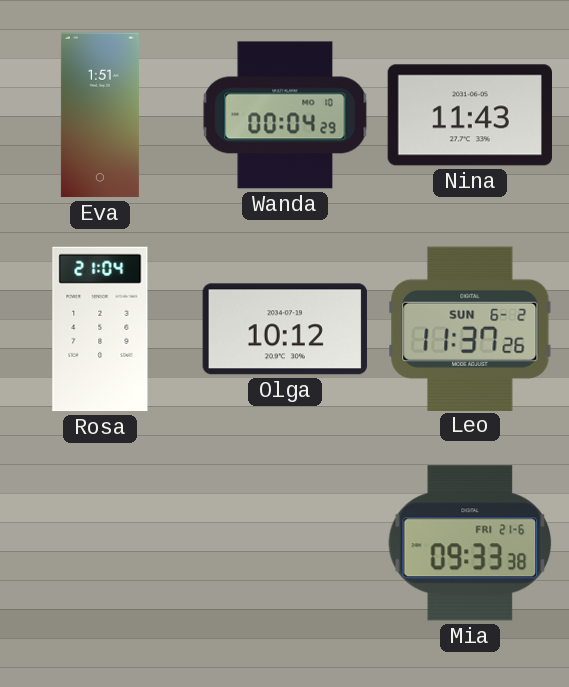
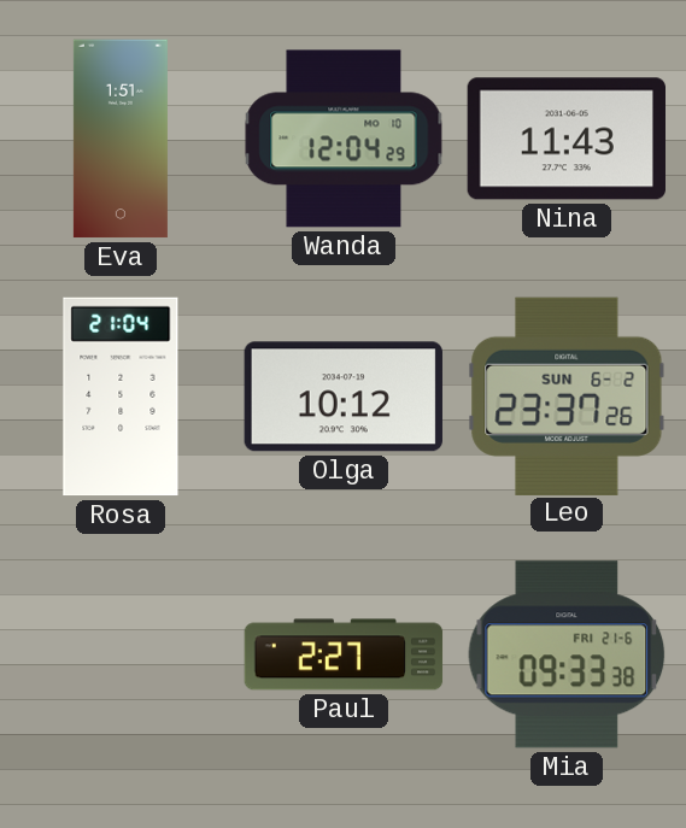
Wanda: 00:04 -> 12:04 (344, 139)
Leo: 11:37 -> 23:37 (567, 395)
Paul: none -> 2:27 (344, 654)
